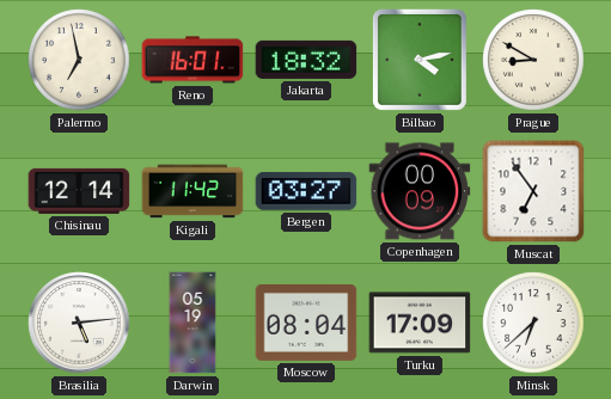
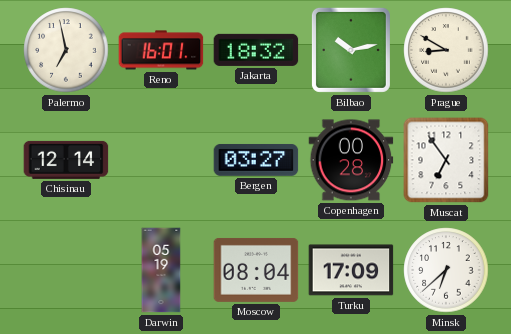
Bilbao: 4:13 -> 10:13 (351, 50)
Kigali: 11:42 -> none (193, 191)
Copenhagen: 00:09 -> 00:28 (351, 160)
Brasilia: 5:14 -> none (79, 323)
